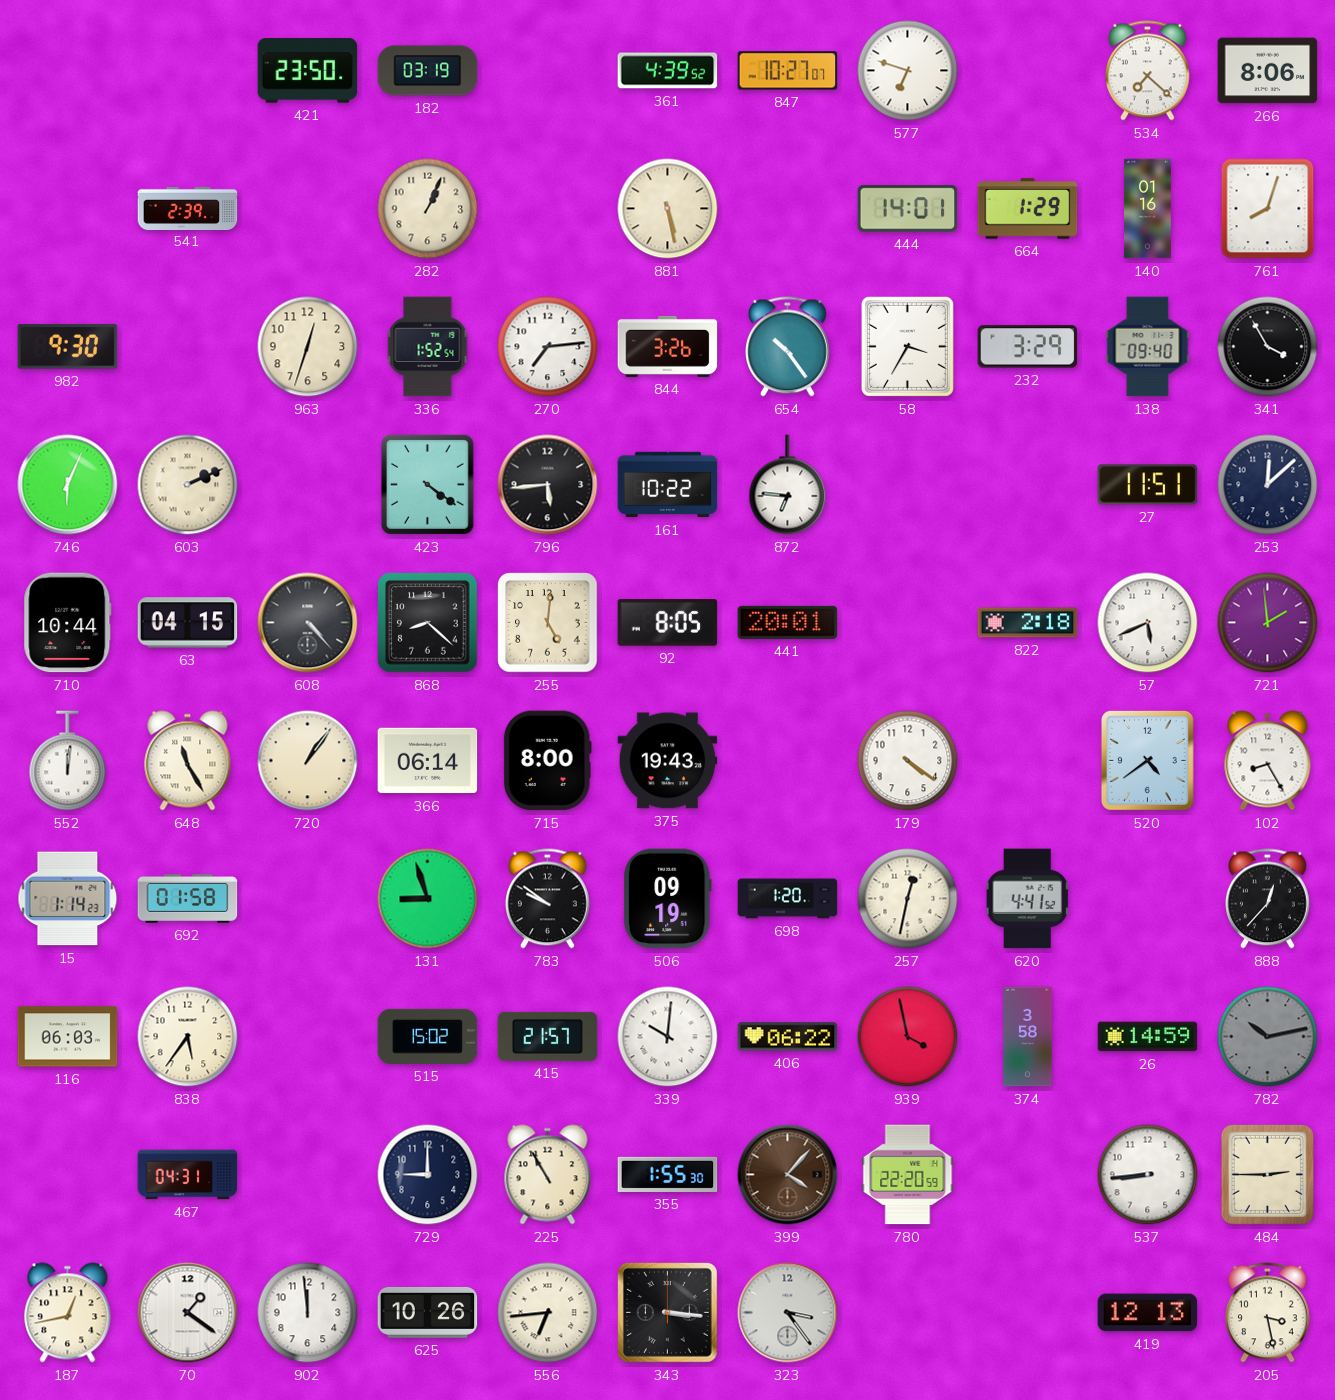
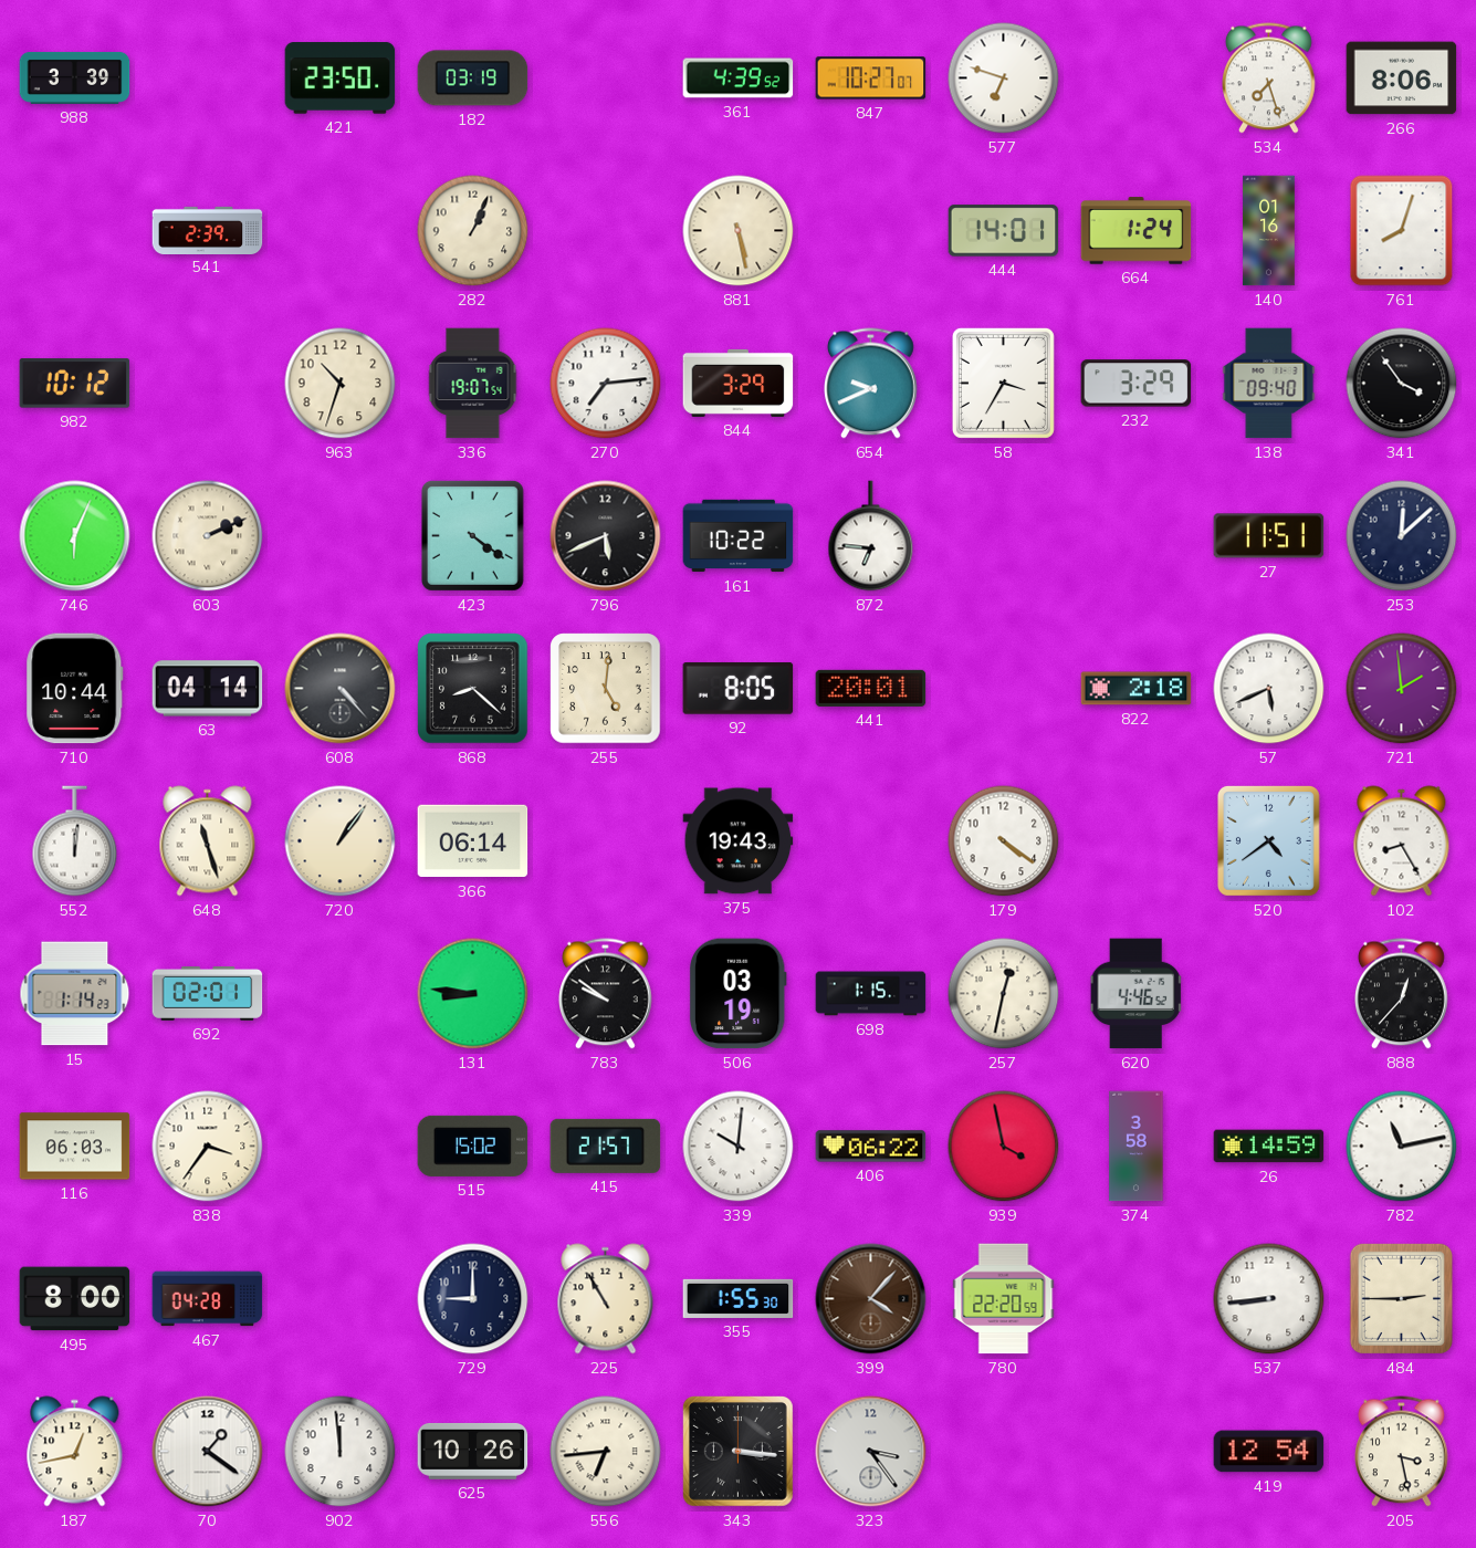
988: none -> 3:39 (75, 77)
534: 7:22 -> 7:27 (1269, 79)
664: 1:29 -> 1:24 (1137, 231)
982: 9:30 -> 10:12 (75, 384)
963: 12:33 -> 10:33 (341, 384)
336: 1:52 -> 19:07 (473, 384)
844: 3:26 -> 3:29 (739, 383)
654: 10:24 -> 9:41 (871, 384)
341: 3:55 -> 3:54 (1402, 384)
796: 5:44 -> 5:41 (606, 536)
63: 04:15 -> 04:14 (208, 689)
648: 11:25 -> 11:27 (208, 841)
715: 8:00 -> none (547, 761)
692: 01:58 -> 02:01 (208, 994)
131: 8:57 -> 8:46 (473, 994)
506: 09:19 -> 03:19 (737, 994)
698: 1:20 -> 1:15 (871, 994)
620: 4:41 -> 4:46 (1135, 994)
838: 5:36 -> 3:36 (208, 1147)
782: 10:13 -> 11:13 (1402, 1147)
782 dial: grey -> white (1402, 1147)
495: none -> 8:00 (75, 1299)
467: 04:31 -> 04:28 (208, 1299)
419: 12:13 -> 12:54 (1269, 1452)
